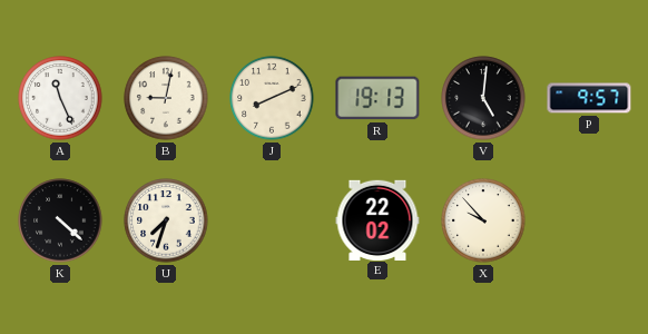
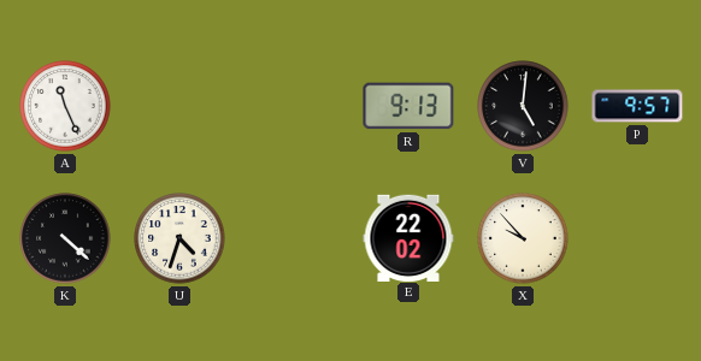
B: 9:02 -> none (166, 98)
J: 8:11 -> none (272, 98)
R: 19:13 -> 9:13 (408, 106)
U: 7:33 -> 4:33 (179, 238)
